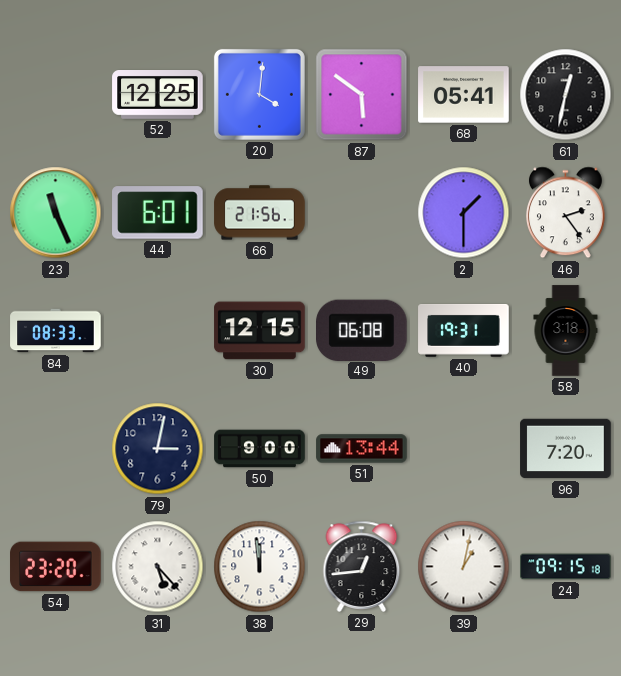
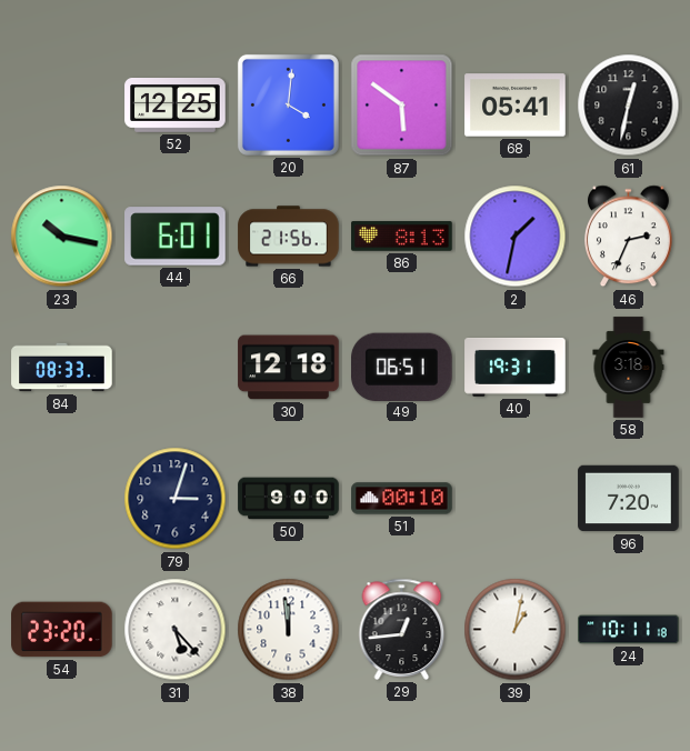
23: 11:26 -> 10:17 (62, 237)
86: none -> 8:13 (402, 237)
2: 1:30 -> 1:32 (516, 237)
46: 2:24 -> 2:34 (628, 237)
30: 12:15 -> 12:18 (289, 368)
49: 06:08 -> 06:51 (402, 367)
79: 3:02 -> 3:03 (176, 499)
51: 13:44 -> 00:10 (402, 499)
24: 09:15 -> 10:11 (629, 630)
